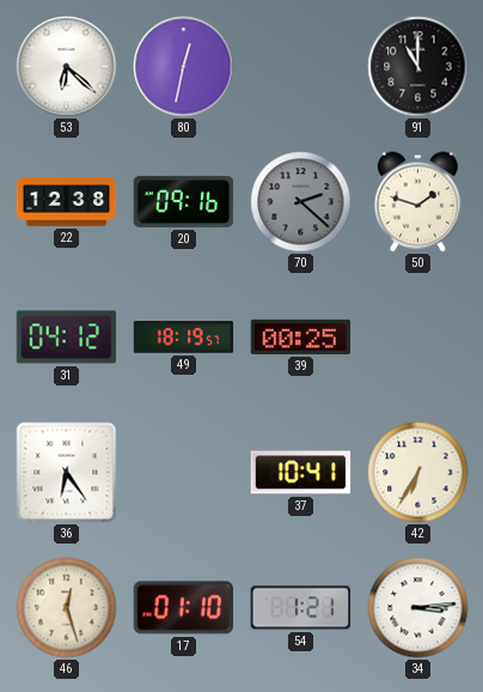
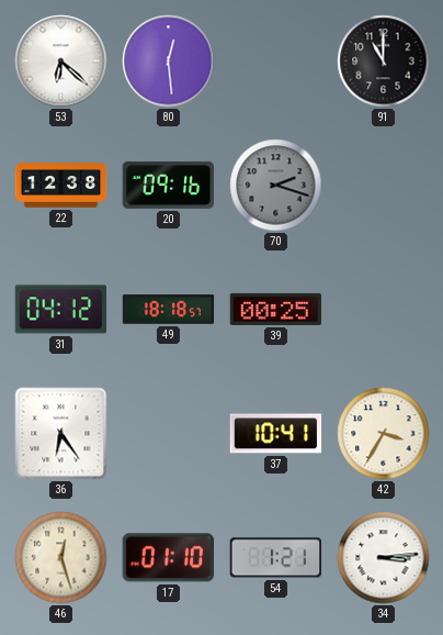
80: 12:32 -> 12:29 (169, 62)
70: 2:22 -> 2:18 (276, 186)
50: 1:48 -> none (417, 202)
49: 18:19 -> 18:18 (169, 310)
42: 6:35 -> 3:35 (384, 434)
